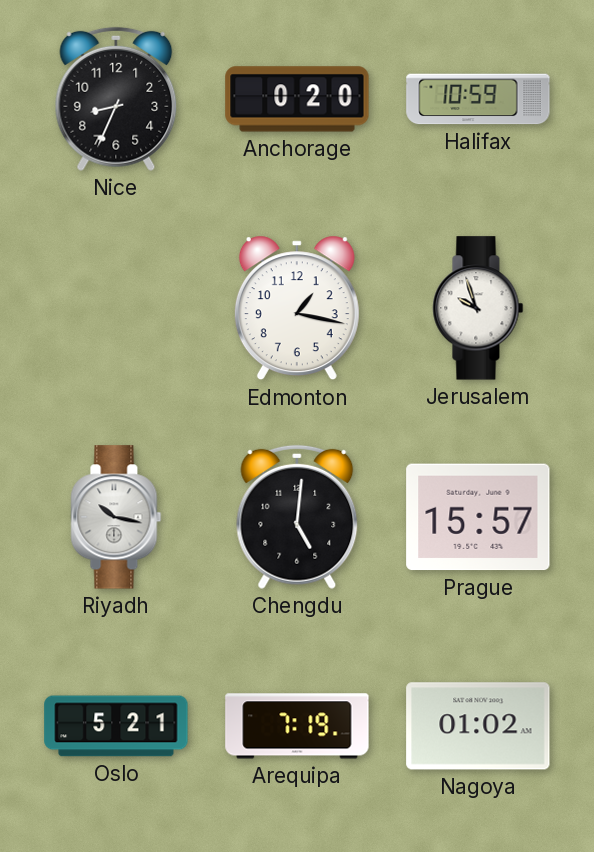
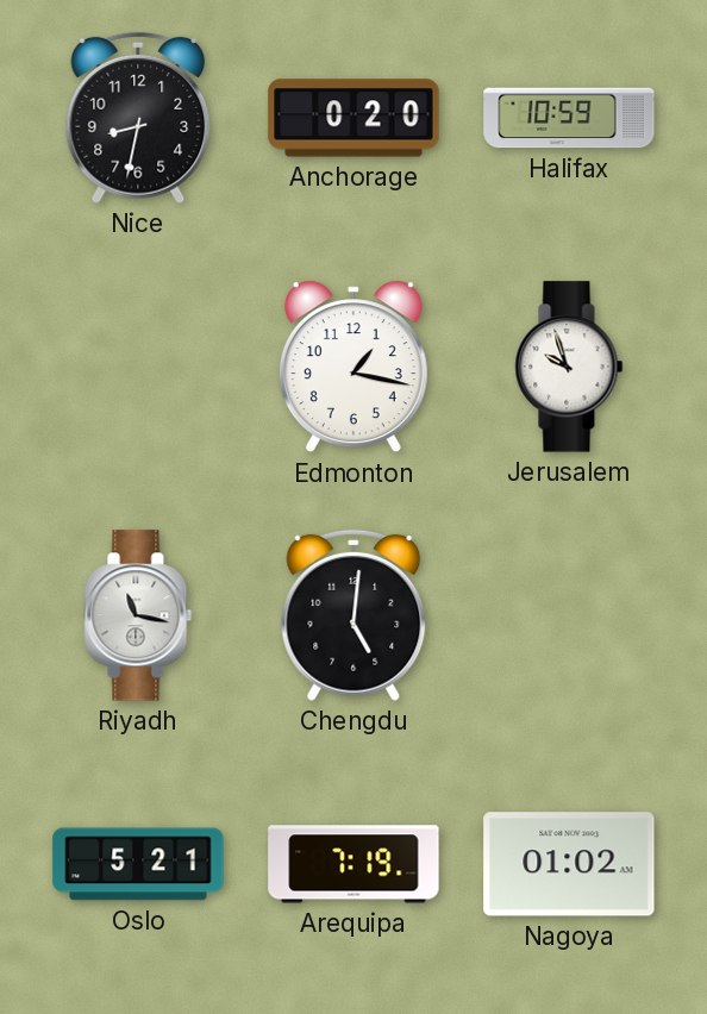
Nice: 8:34 -> 8:32 (138, 118)
Riyadh: 10:17 -> 11:17 (138, 615)
Prague: 15:57 -> none (478, 517)
